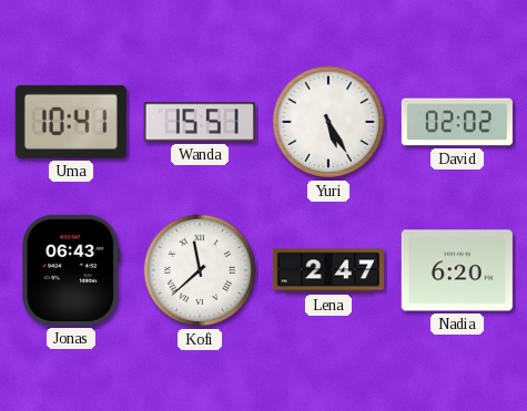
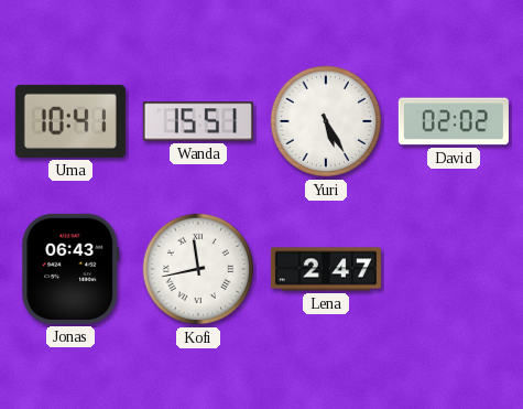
Kofi: 11:38 -> 11:43 (198, 269)
Nadia: 6:20 -> none (457, 270)
